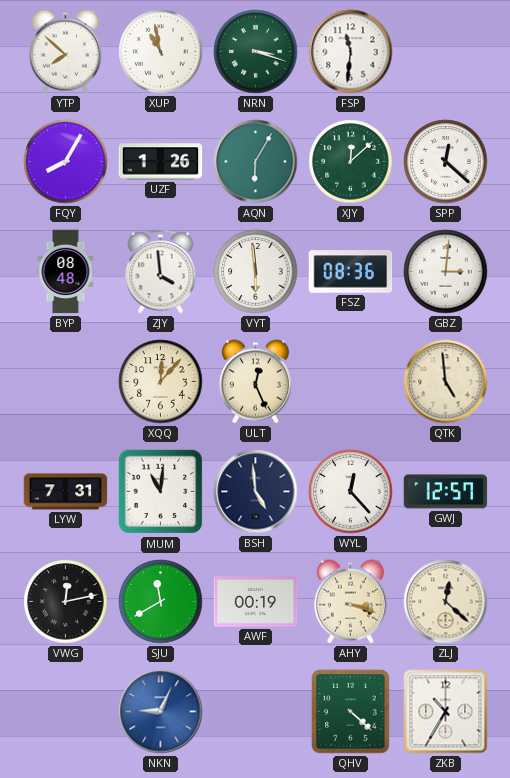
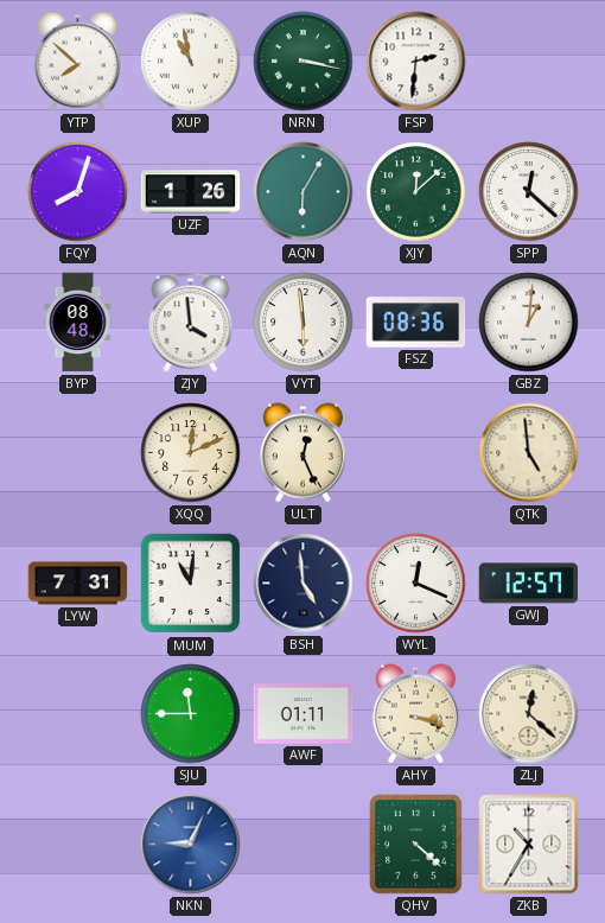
NRN: 3:18 -> 3:17 (304, 62)
FSP: 11:31 -> 2:31 (416, 62)
FQY: 8:05 -> 8:03 (78, 192)
GBZ: 3:01 -> 1:01 (529, 323)
XQQ: 12:07 -> 12:11 (191, 453)
WYL: 12:23 -> 12:19 (416, 584)
VWG: 12:13 -> none (66, 602)
SJU: 11:40 -> 11:45 (191, 714)
AWF: 00:19 -> 01:11 (304, 714)
